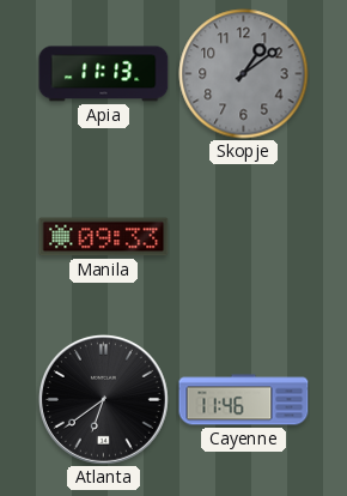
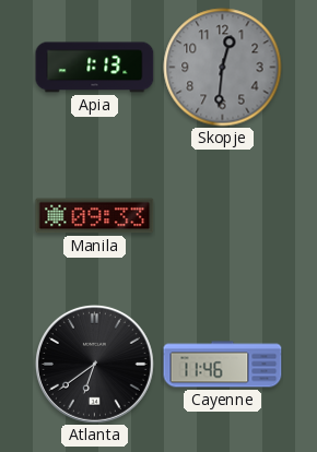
Apia: 11:13 -> 1:13 (95, 68)
Skopje: 1:09 -> 12:31 (223, 68)
